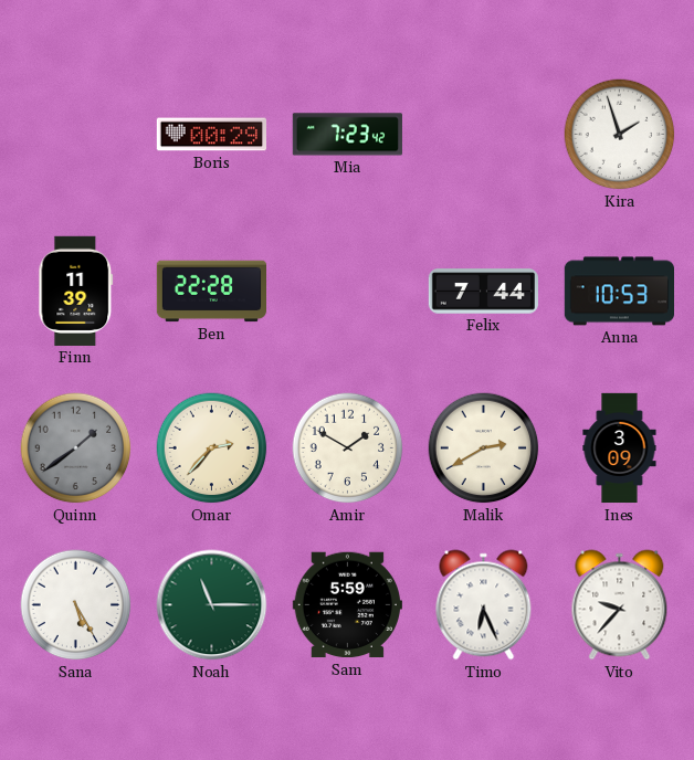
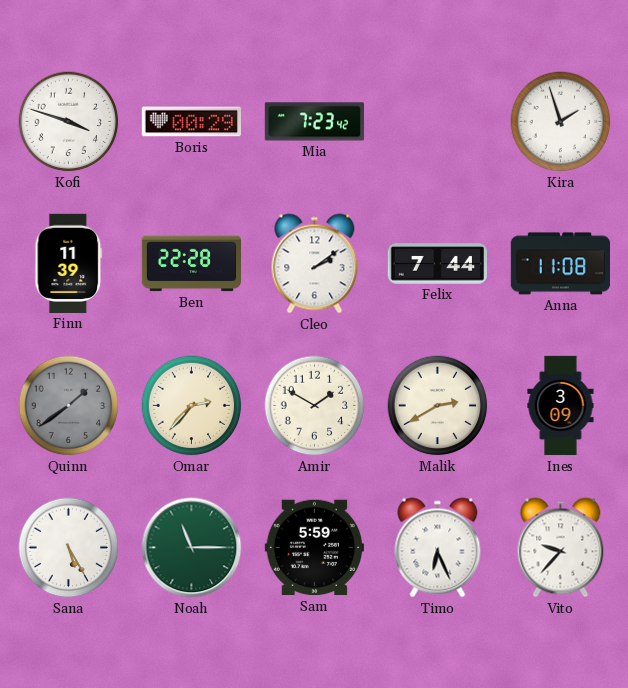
Kofi: none -> 3:48 (69, 122)
Cleo: none -> 2:09 (315, 264)
Anna: 10:53 -> 11:08 (560, 264)
